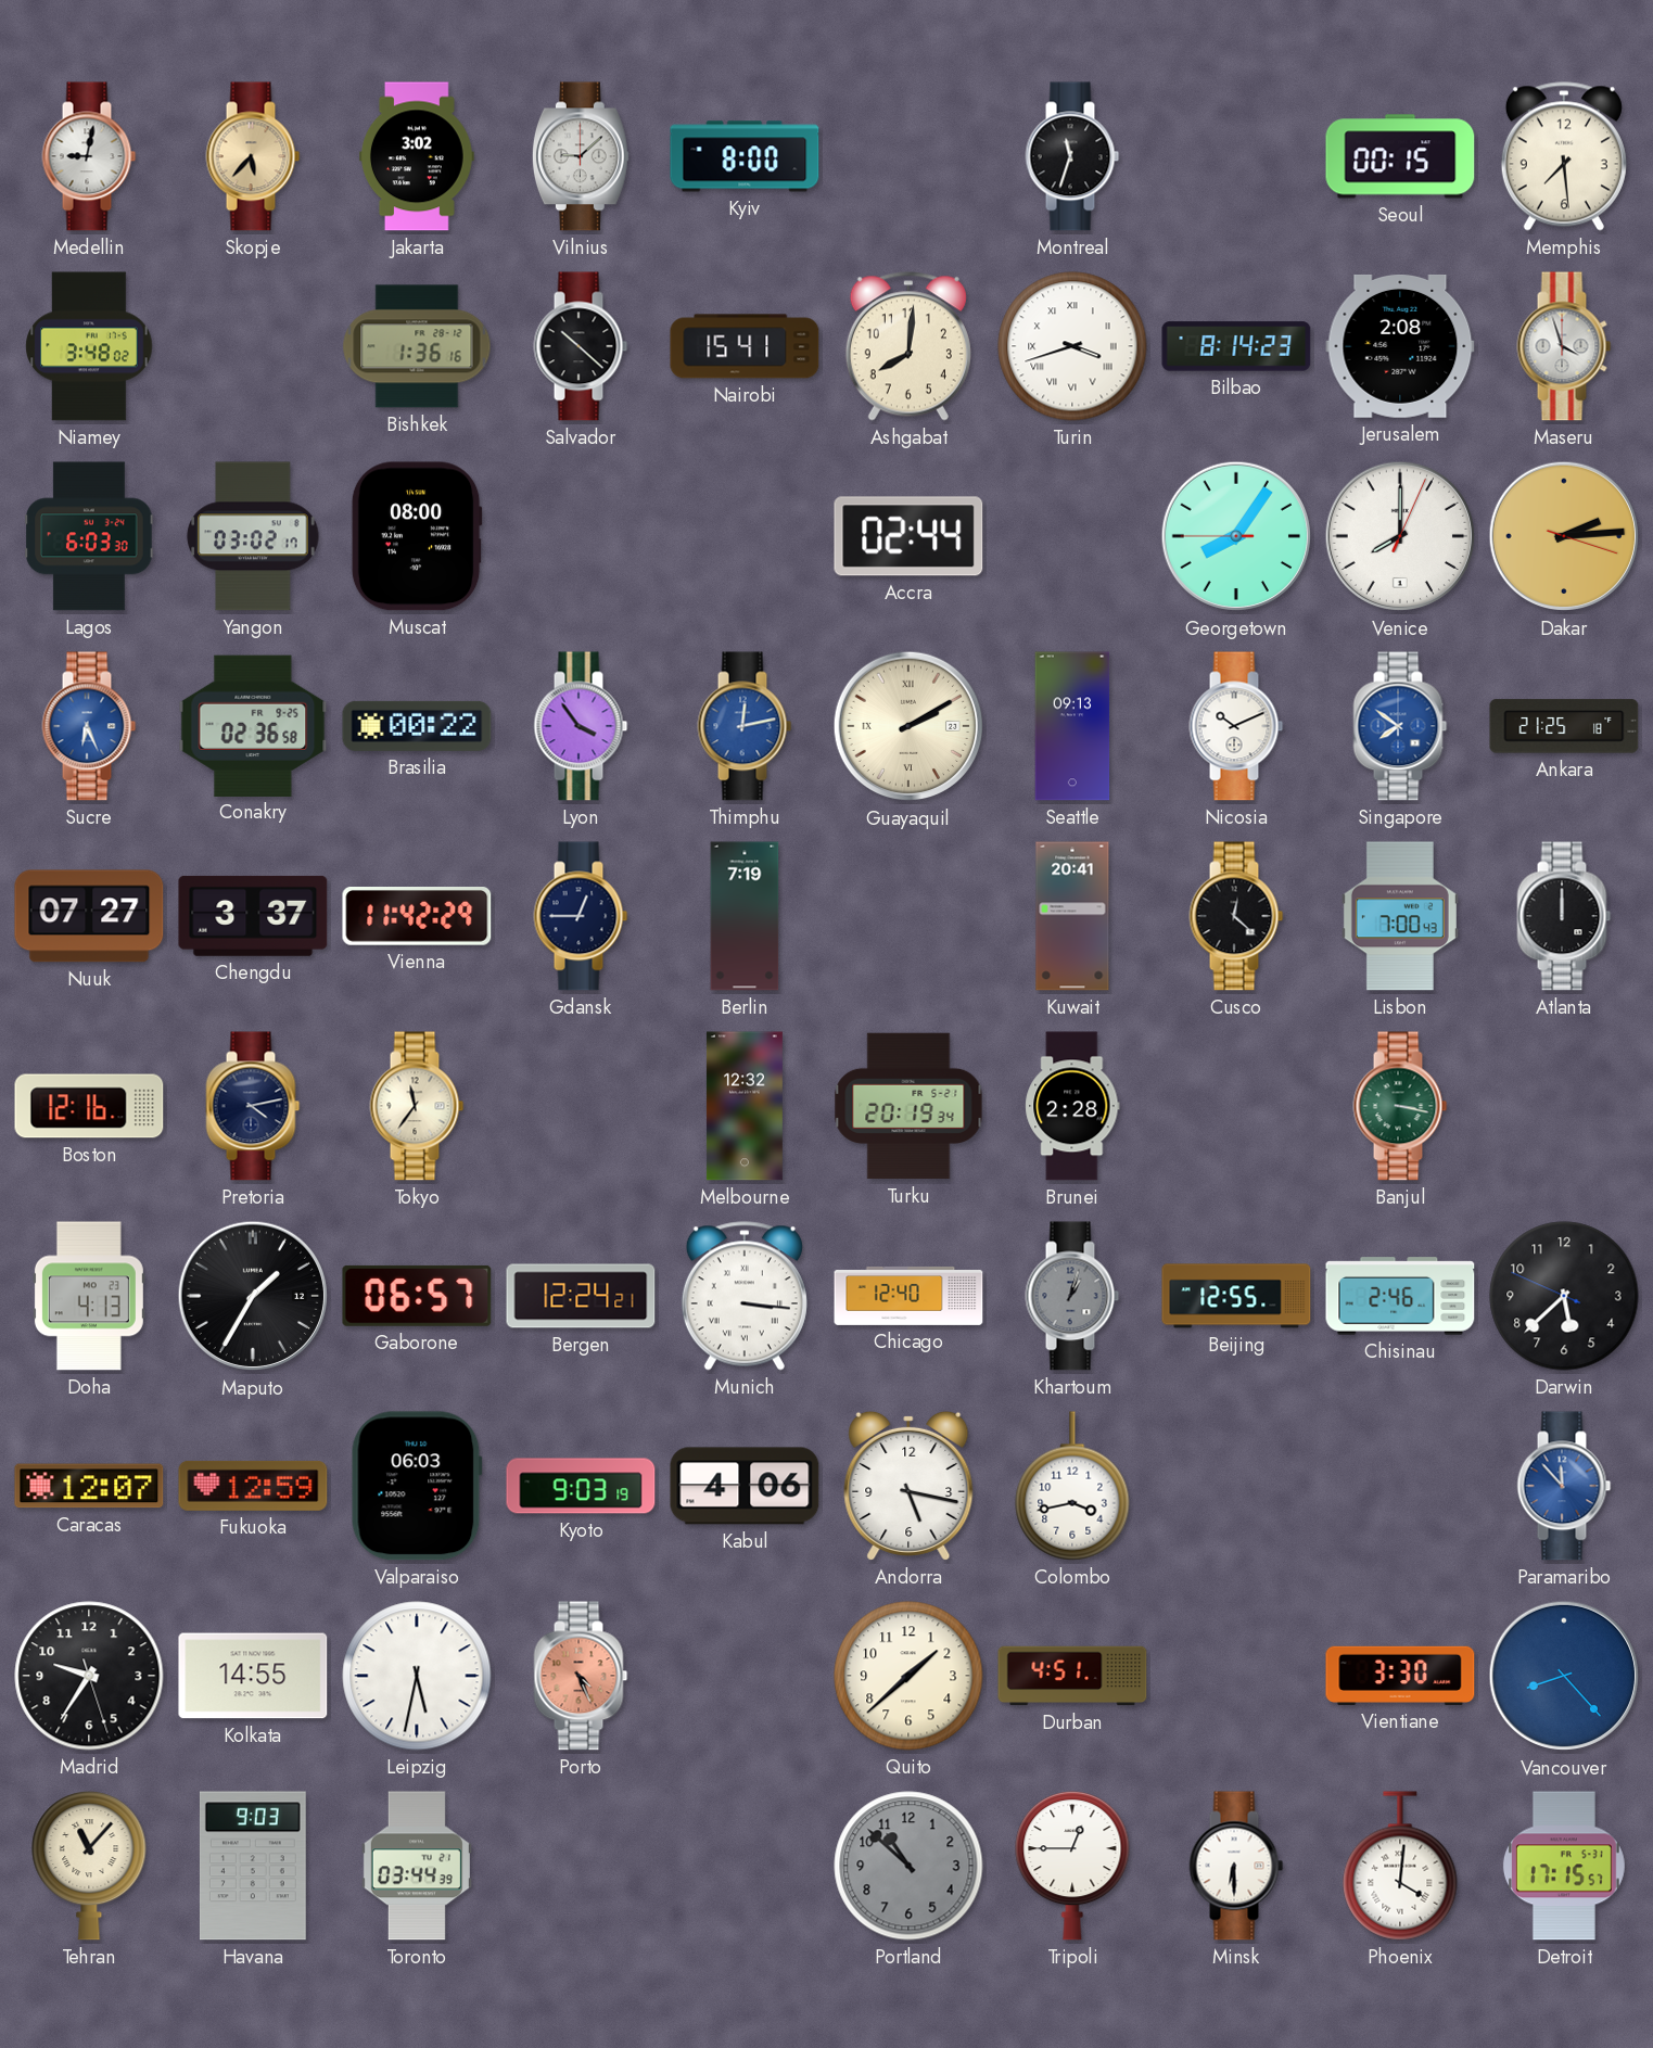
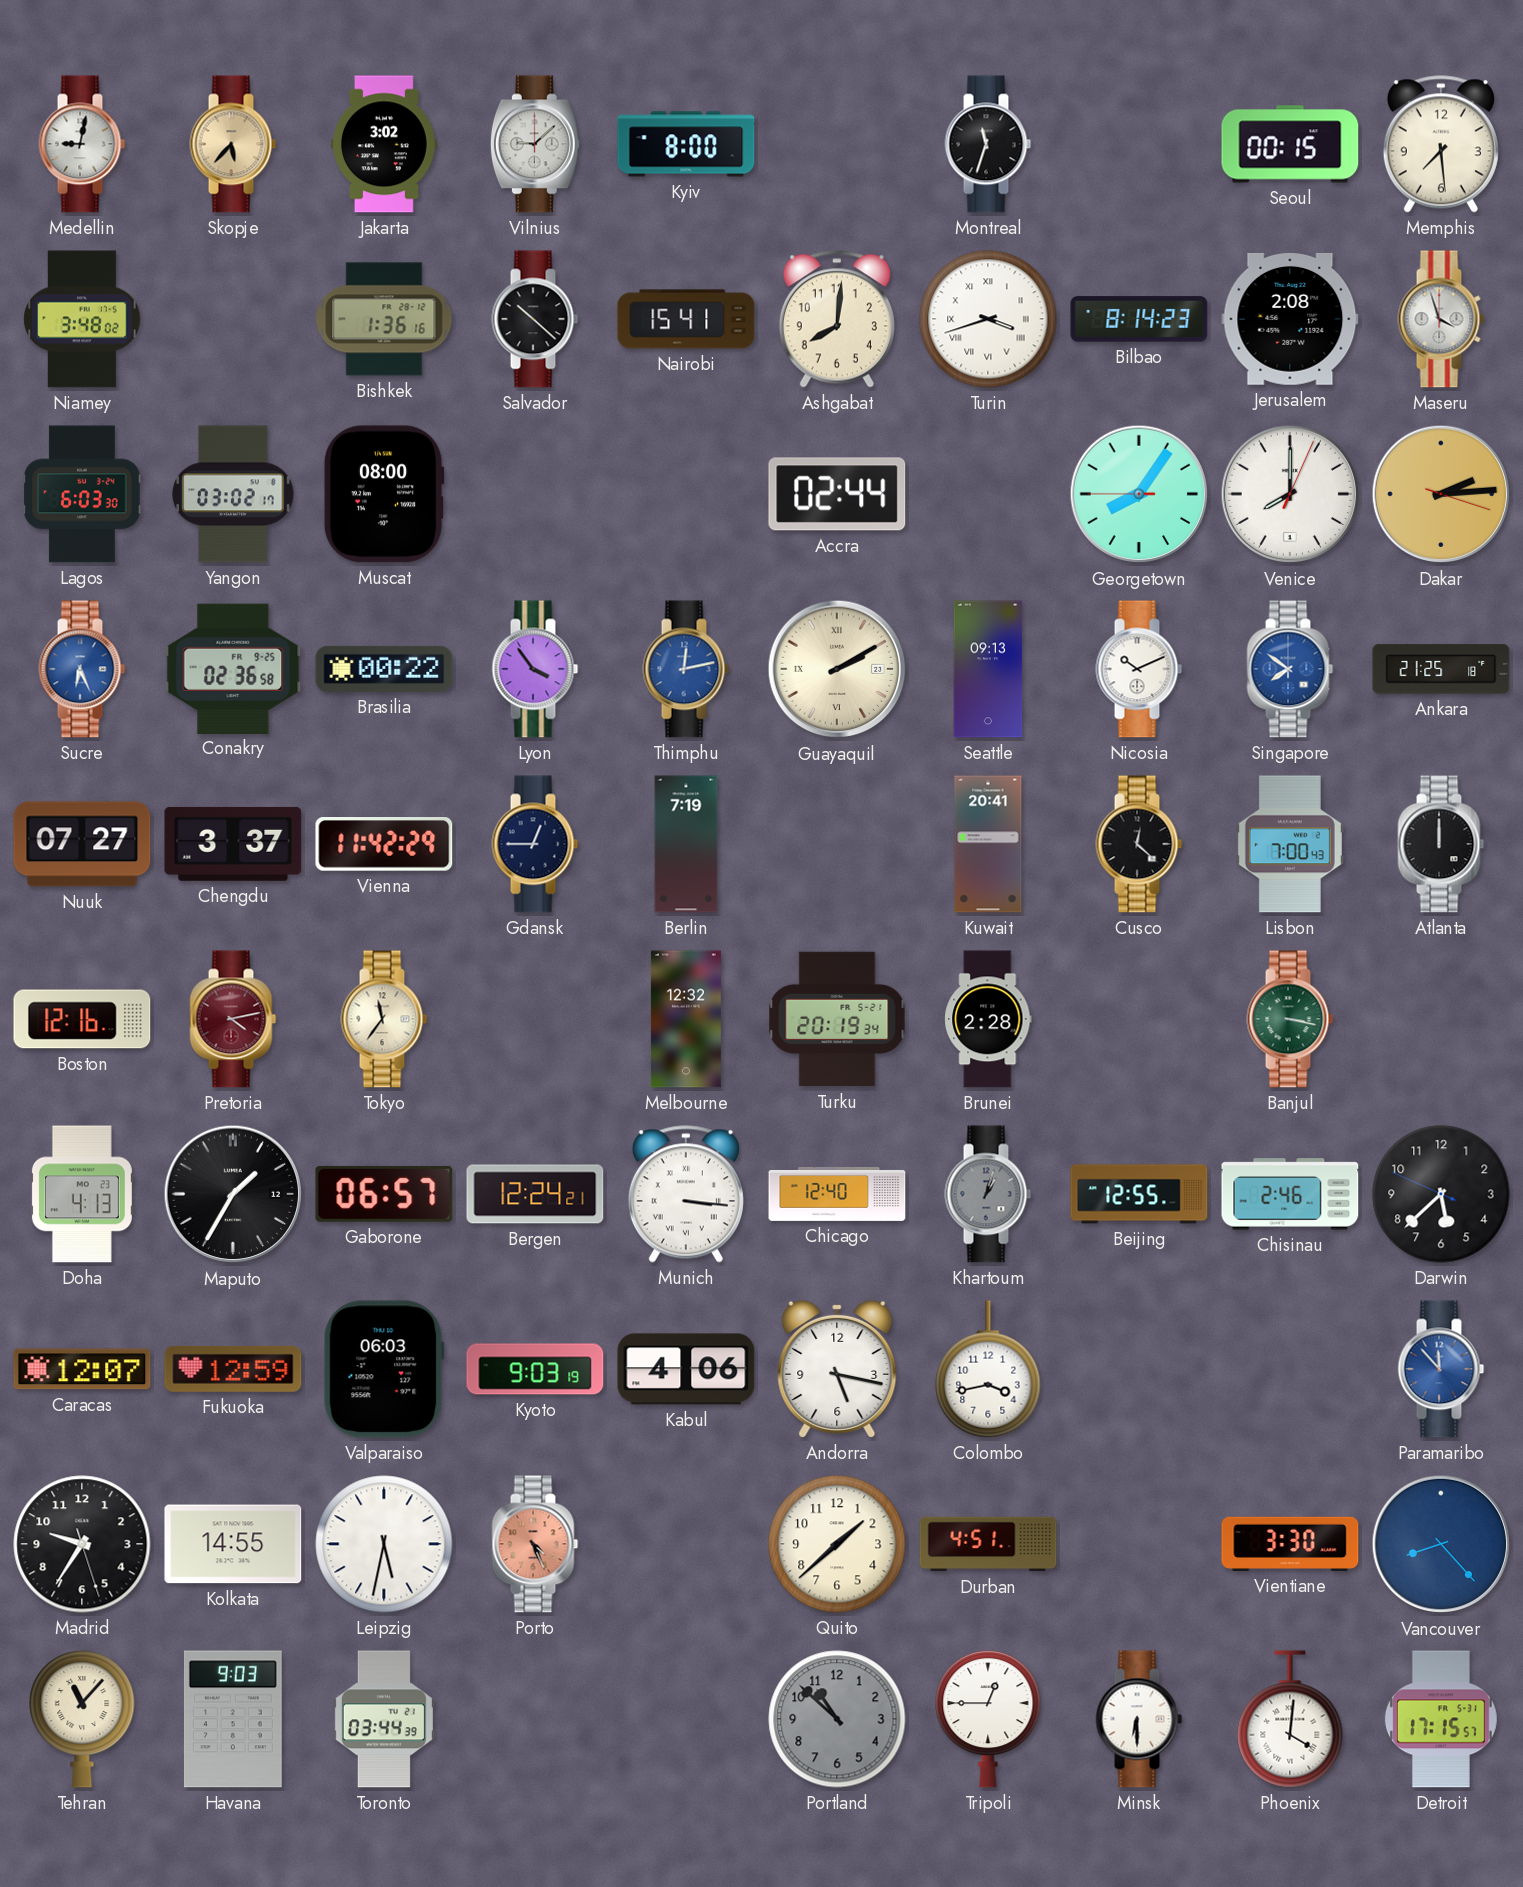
Pretoria dial: navy -> burgundy (233, 1019)
